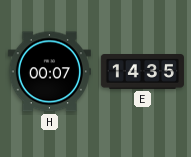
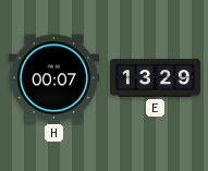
E: 14:35 -> 13:29 (155, 78)
